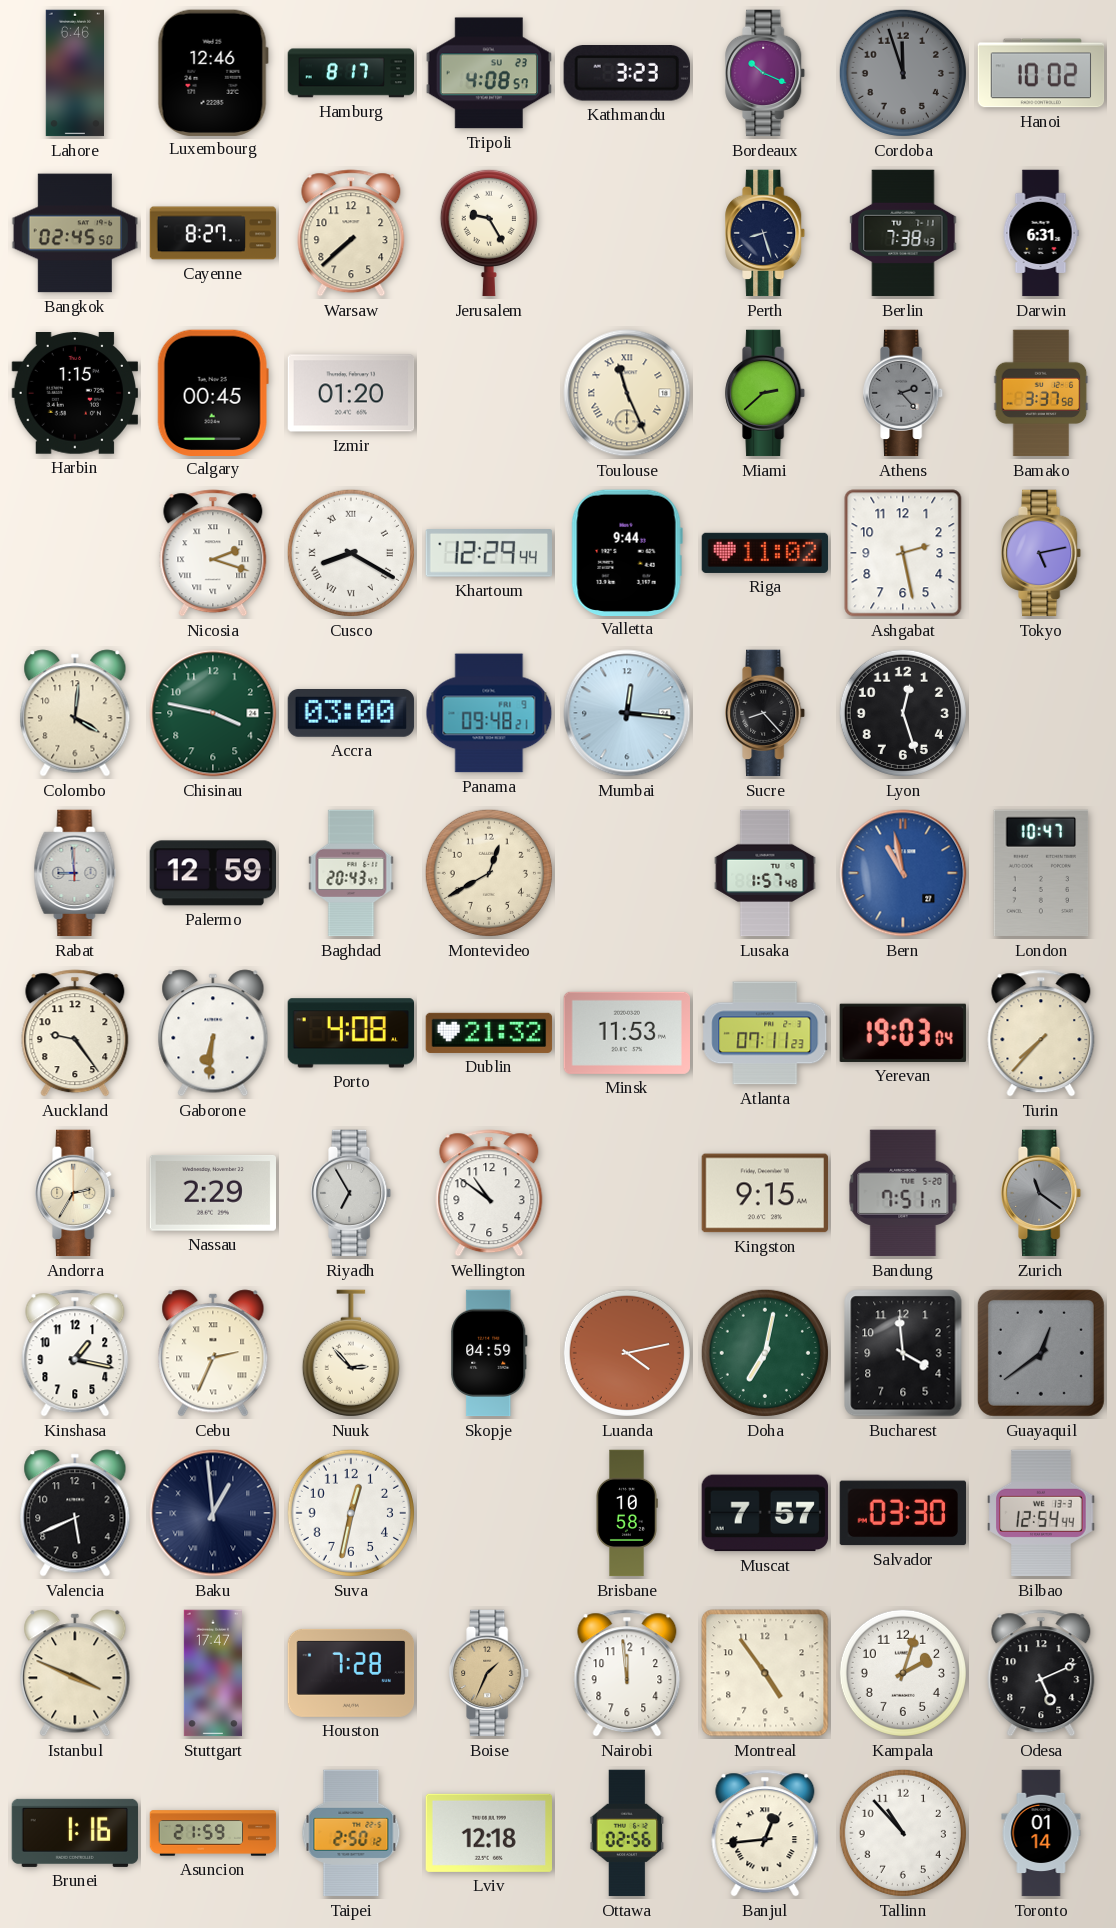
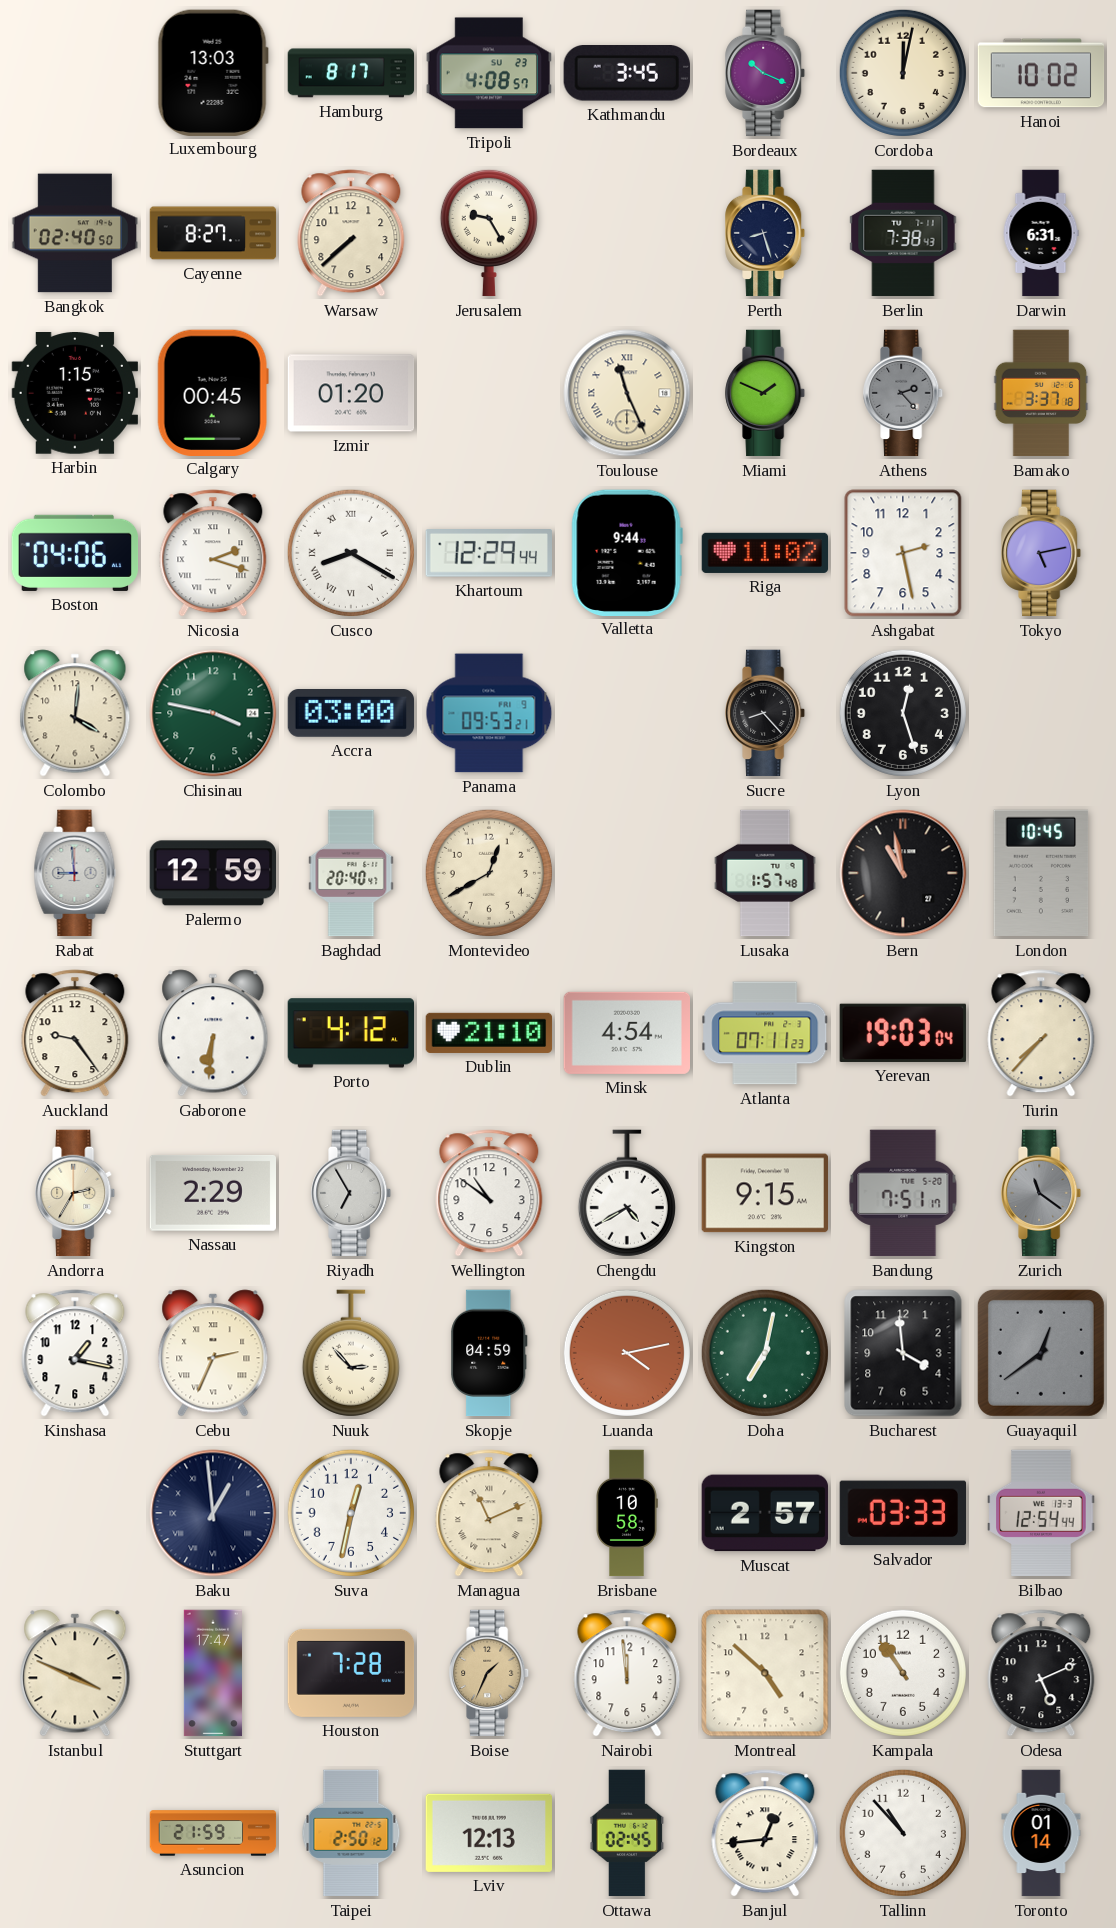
Lahore: 6:46 -> none (74, 73)
Luxembourg: 12:46 -> 13:03 (213, 72)
Kathmandu: 3:23 -> 3:45 (627, 74)
Cordoba: 11:57 -> 12:02 (903, 73)
Cordoba dial: grey -> cream (903, 73)
Bangkok: 02:45 -> 02:40 (75, 233)
Miami: 2:38 -> 1:49 (766, 393)
Bamako: 3:37:58 -> 3:37:18 (1041, 393)
Boston: none -> 04:06 (75, 553)
Panama: 09:48 -> 09:53 (489, 713)
Mumbai: 12:16 -> none (627, 713)
Baghdad: 20:43 -> 20:40 (351, 873)
Bern dial: blue -> black (903, 873)
London: 10:47 -> 10:45 (1041, 873)
Porto: 4:08 -> 4:12 (350, 1033)
Dublin: 21:32 -> 21:10 (489, 1033)
Minsk: 11:53 -> 4:54 (626, 1033)
Chengdu: none -> 4:40 (627, 1193)
Valencia: 5:41 -> none (75, 1513)
Managua: none -> 11:11 (489, 1513)
Muscat: 7:57 -> 2:57 (765, 1513)
Salvador: 03:30 -> 03:33 (902, 1513)
Montreal: 4:54 -> 4:52 (765, 1673)
Kampala: 2:03 -> 10:54 (903, 1673)
Brunei: 1:16 -> none (75, 1833)
Lviv: 12:18 -> 12:13 (488, 1833)
Ottawa: 02:56 -> 02:45 (627, 1833)
